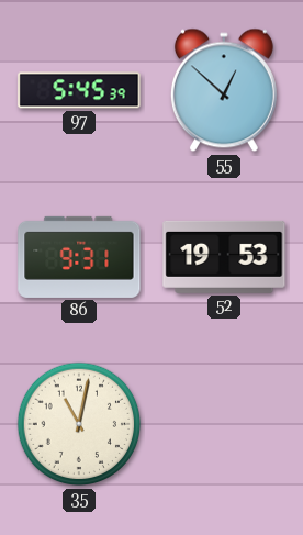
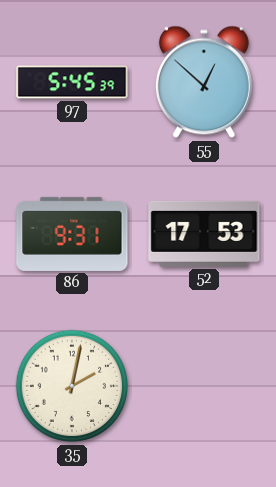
52: 19:53 -> 17:53 (204, 234)
35: 11:02 -> 2:02 (72, 386)
